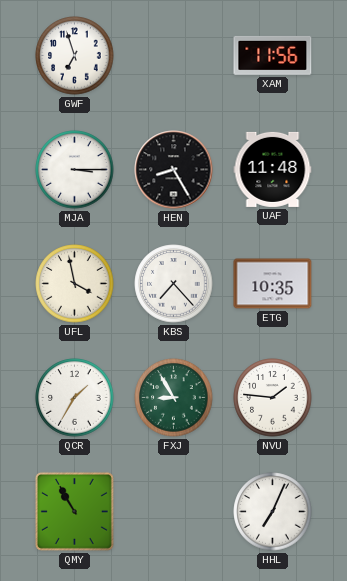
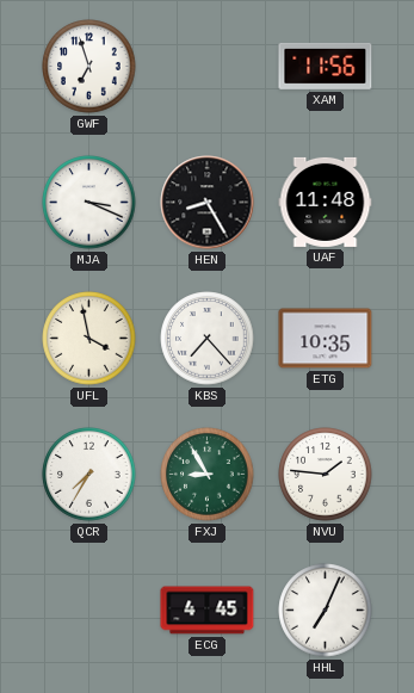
MJA: 3:15 -> 3:19 (89, 203)
QCR: 1:35 -> 7:35 (89, 475)
QMY: 10:55 -> none (74, 511)
ECG: none -> 4:45 (208, 611)
